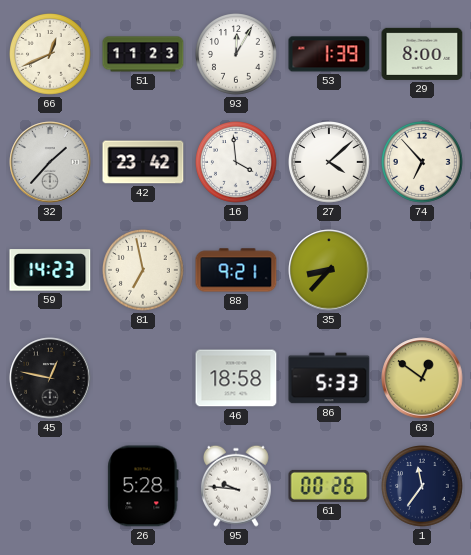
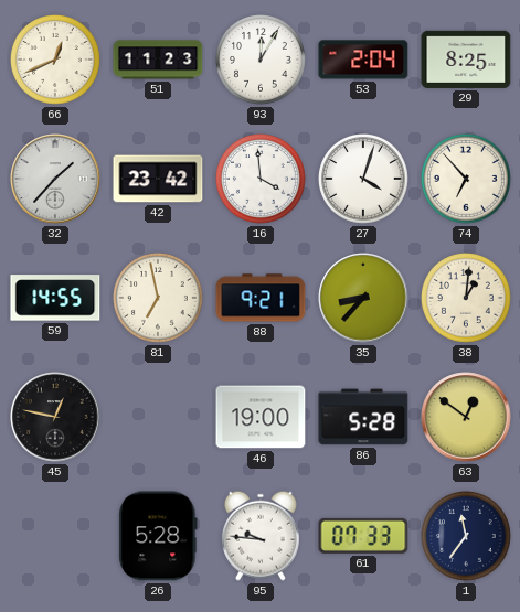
53: 1:39 -> 2:04 (363, 60)
29: 8:00 -> 8:25 (466, 60)
27: 4:08 -> 4:03 (364, 180)
59: 14:23 -> 14:55 (55, 298)
38: none -> 1:01 (467, 299)
46: 18:58 -> 19:00 (261, 417)
86: 5:33 -> 5:28 (363, 417)
61: 00:26 -> 07:33 (363, 536)
